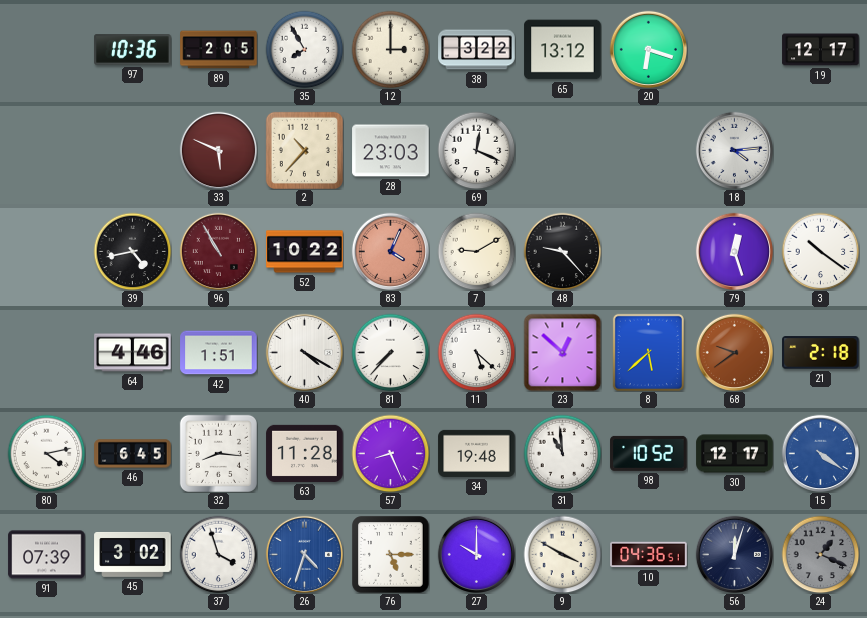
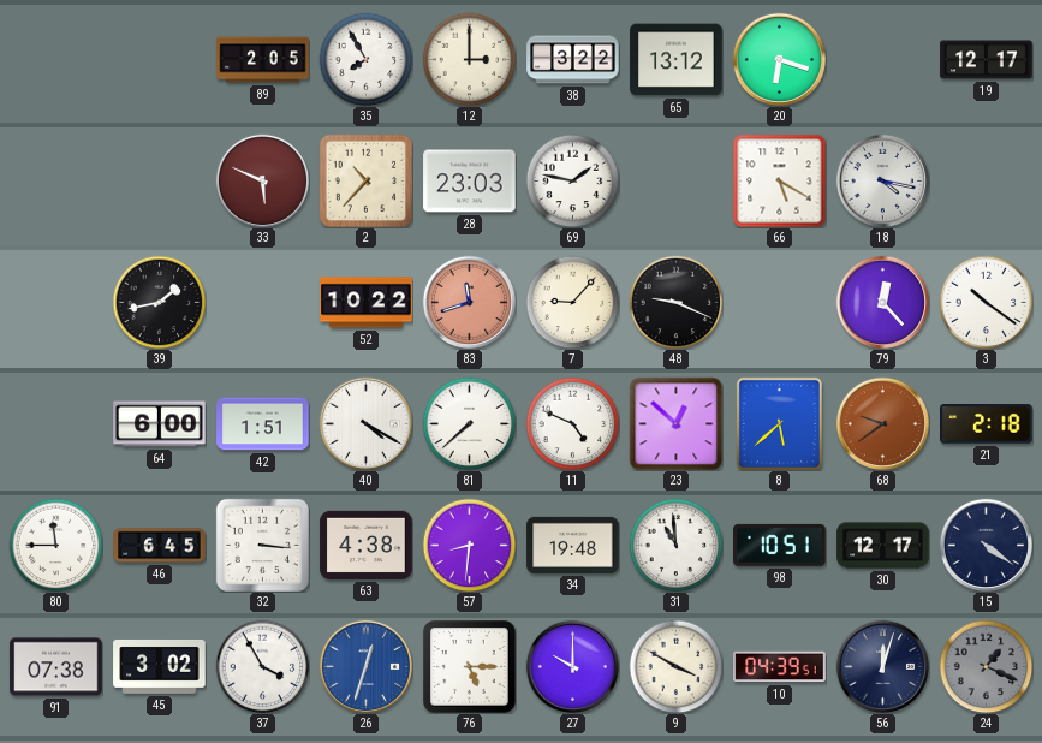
97: 10:36 -> none (133, 50)
69: 12:19 -> 1:47 (572, 180)
66: none -> 5:20 (779, 180)
18: 4:14 -> 4:17 (882, 180)
39: 4:43 -> 1:43 (159, 302)
96: 10:55 -> none (218, 251)
83: 4:04 -> 11:42 (469, 302)
7: 9:10 -> 9:07 (572, 302)
48: 9:23 -> 9:19 (675, 302)
79: 12:27 -> 12:23 (882, 302)
64: 4:46 -> 6:00 (160, 424)
81: 7:37 -> 7:38 (469, 423)
11: 5:22 -> 4:49 (572, 423)
80: 4:13 -> 11:45 (55, 545)
32: 8:16 -> 3:16 (262, 545)
63: 11:28 -> 4:38 (367, 545)
57: 8:26 -> 8:31 (469, 545)
98: 10:52 -> 10:51 (780, 545)
15 dial: blue -> navy (986, 545)
91: 07:39 -> 07:38 (56, 667)
37: 3:57 -> 3:55 (262, 666)
26: 4:33 -> 12:33 (365, 666)
10: 04:36 -> 04:39 (780, 667)
